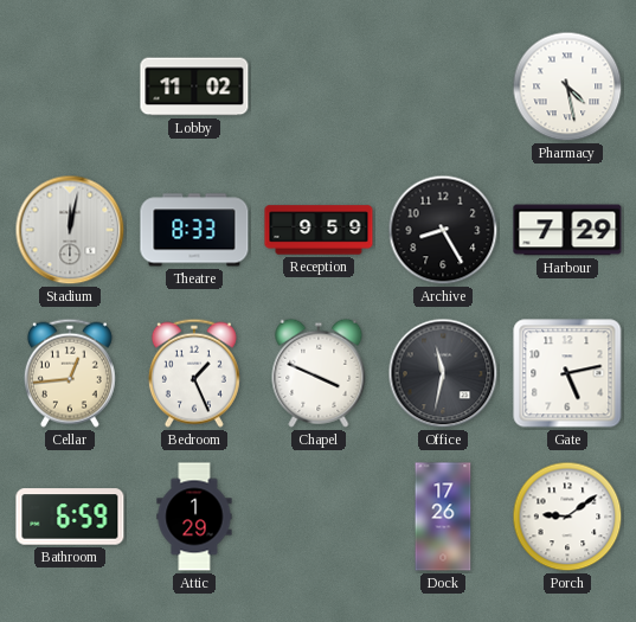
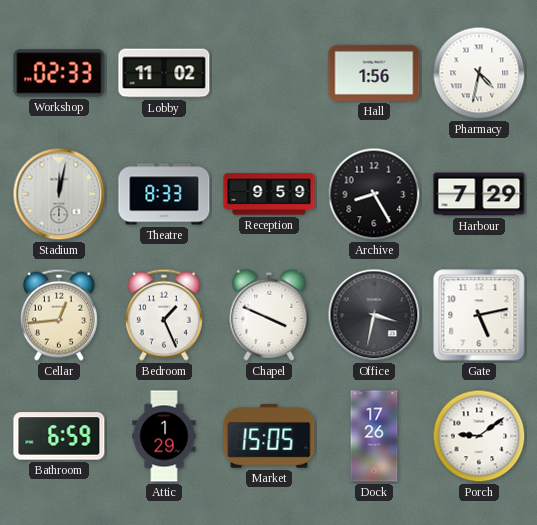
Workshop: none -> 02:33 (59, 73)
Hall: none -> 1:56 (374, 73)
Pharmacy: 4:28 -> 4:32 (479, 73)
Office: 11:32 -> 3:32 (374, 315)
Market: none -> 15:05 (269, 436)
